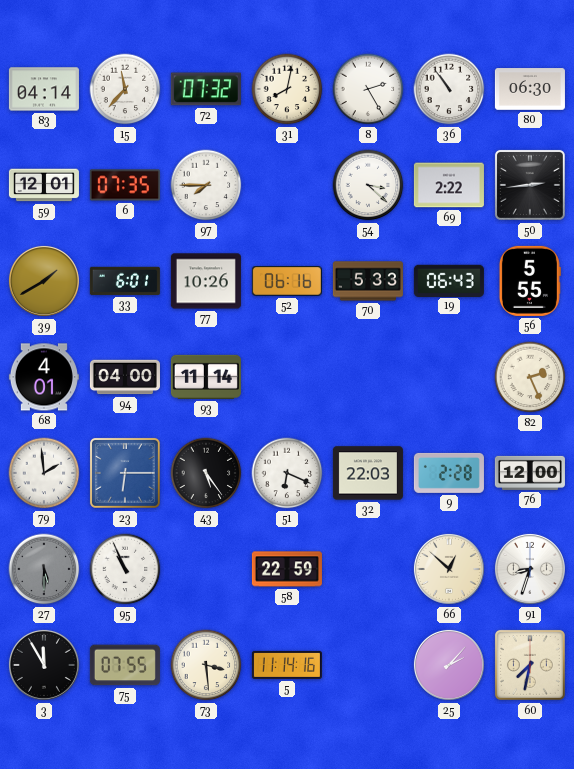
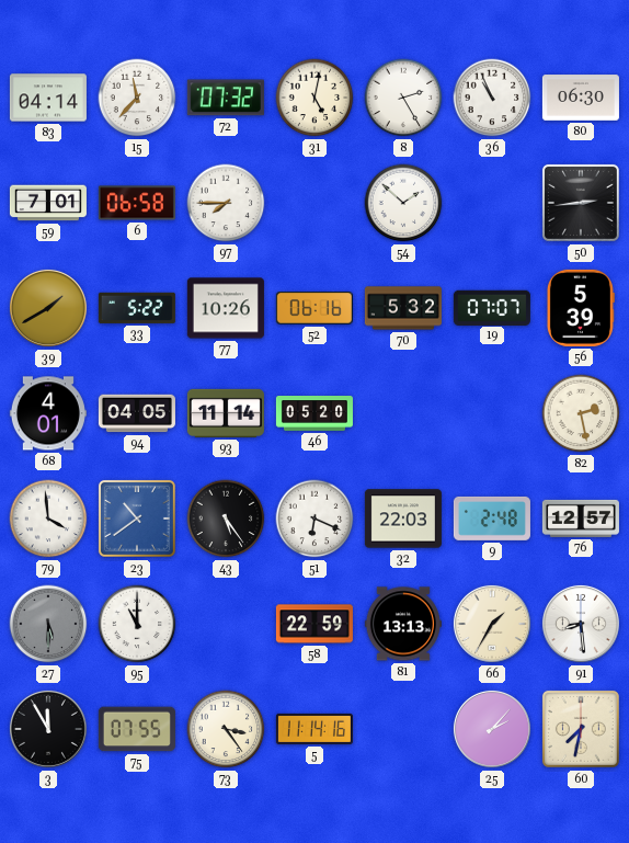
31: 8:02 -> 5:02 (314, 98)
36: 10:54 -> 10:56 (492, 98)
59: 12:01 -> 7:01 (48, 203)
6: 07:35 -> 06:58 (137, 203)
54: 3:22 -> 1:52 (403, 203)
69: 2:22 -> none (449, 185)
33: 6:01 -> 5:22 (137, 308)
70: 5:33 -> 5:32 (403, 308)
19: 06:43 -> 07:07 (492, 307)
56: 5:55 -> 5:39 (580, 308)
94: 04:00 -> 04:05 (137, 413)
46: none -> 05:20 (314, 414)
82: 2:26 -> 2:28 (581, 413)
79: 1:59 -> 3:59 (48, 519)
23: 6:15 -> 10:39 (137, 519)
9: 2:28 -> 2:48 (492, 519)
76: 12:00 -> 12:57 (581, 519)
95: 10:56 -> 11:00 (137, 624)
81: none -> 13:13 (403, 624)
66: 12:52 -> 1:35 (492, 624)
91: 8:33 -> 8:29 (581, 624)
73: 3:29 -> 3:24 (226, 729)
